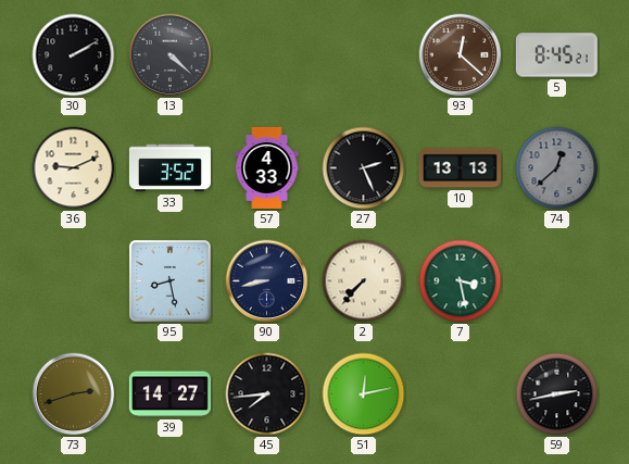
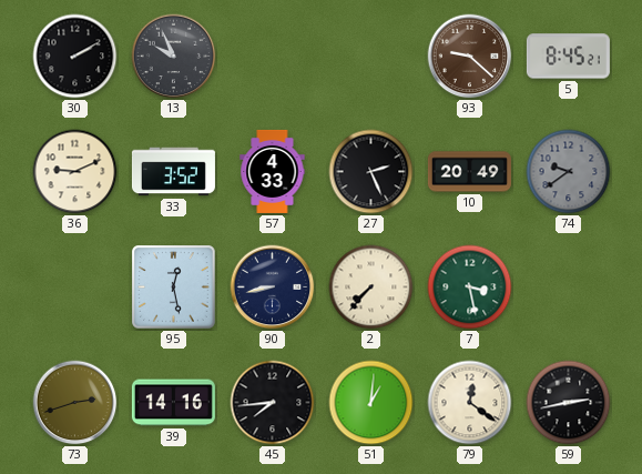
13: 4:22 -> 9:56 (174, 57)
93: 12:22 -> 9:22 (470, 57)
10: 13:13 -> 20:49 (469, 172)
74: 12:38 -> 9:39 (569, 172)
95: 8:28 -> 12:28 (174, 288)
39: 14:27 -> 14:16 (173, 403)
51: 12:13 -> 1:01 (371, 403)
79: none -> 12:21 (470, 403)
